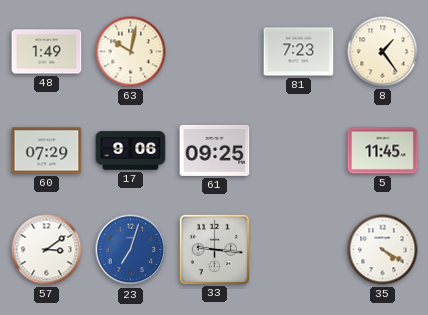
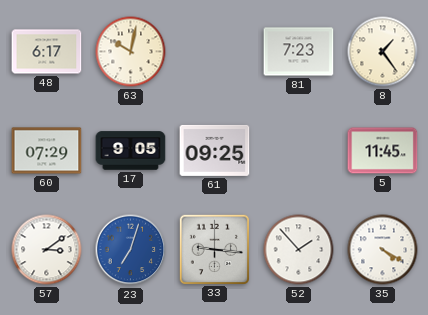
48: 1:49 -> 6:17 (47, 52)
17: 9:06 -> 9:05 (131, 151)
52: none -> 1:53 (299, 250)
